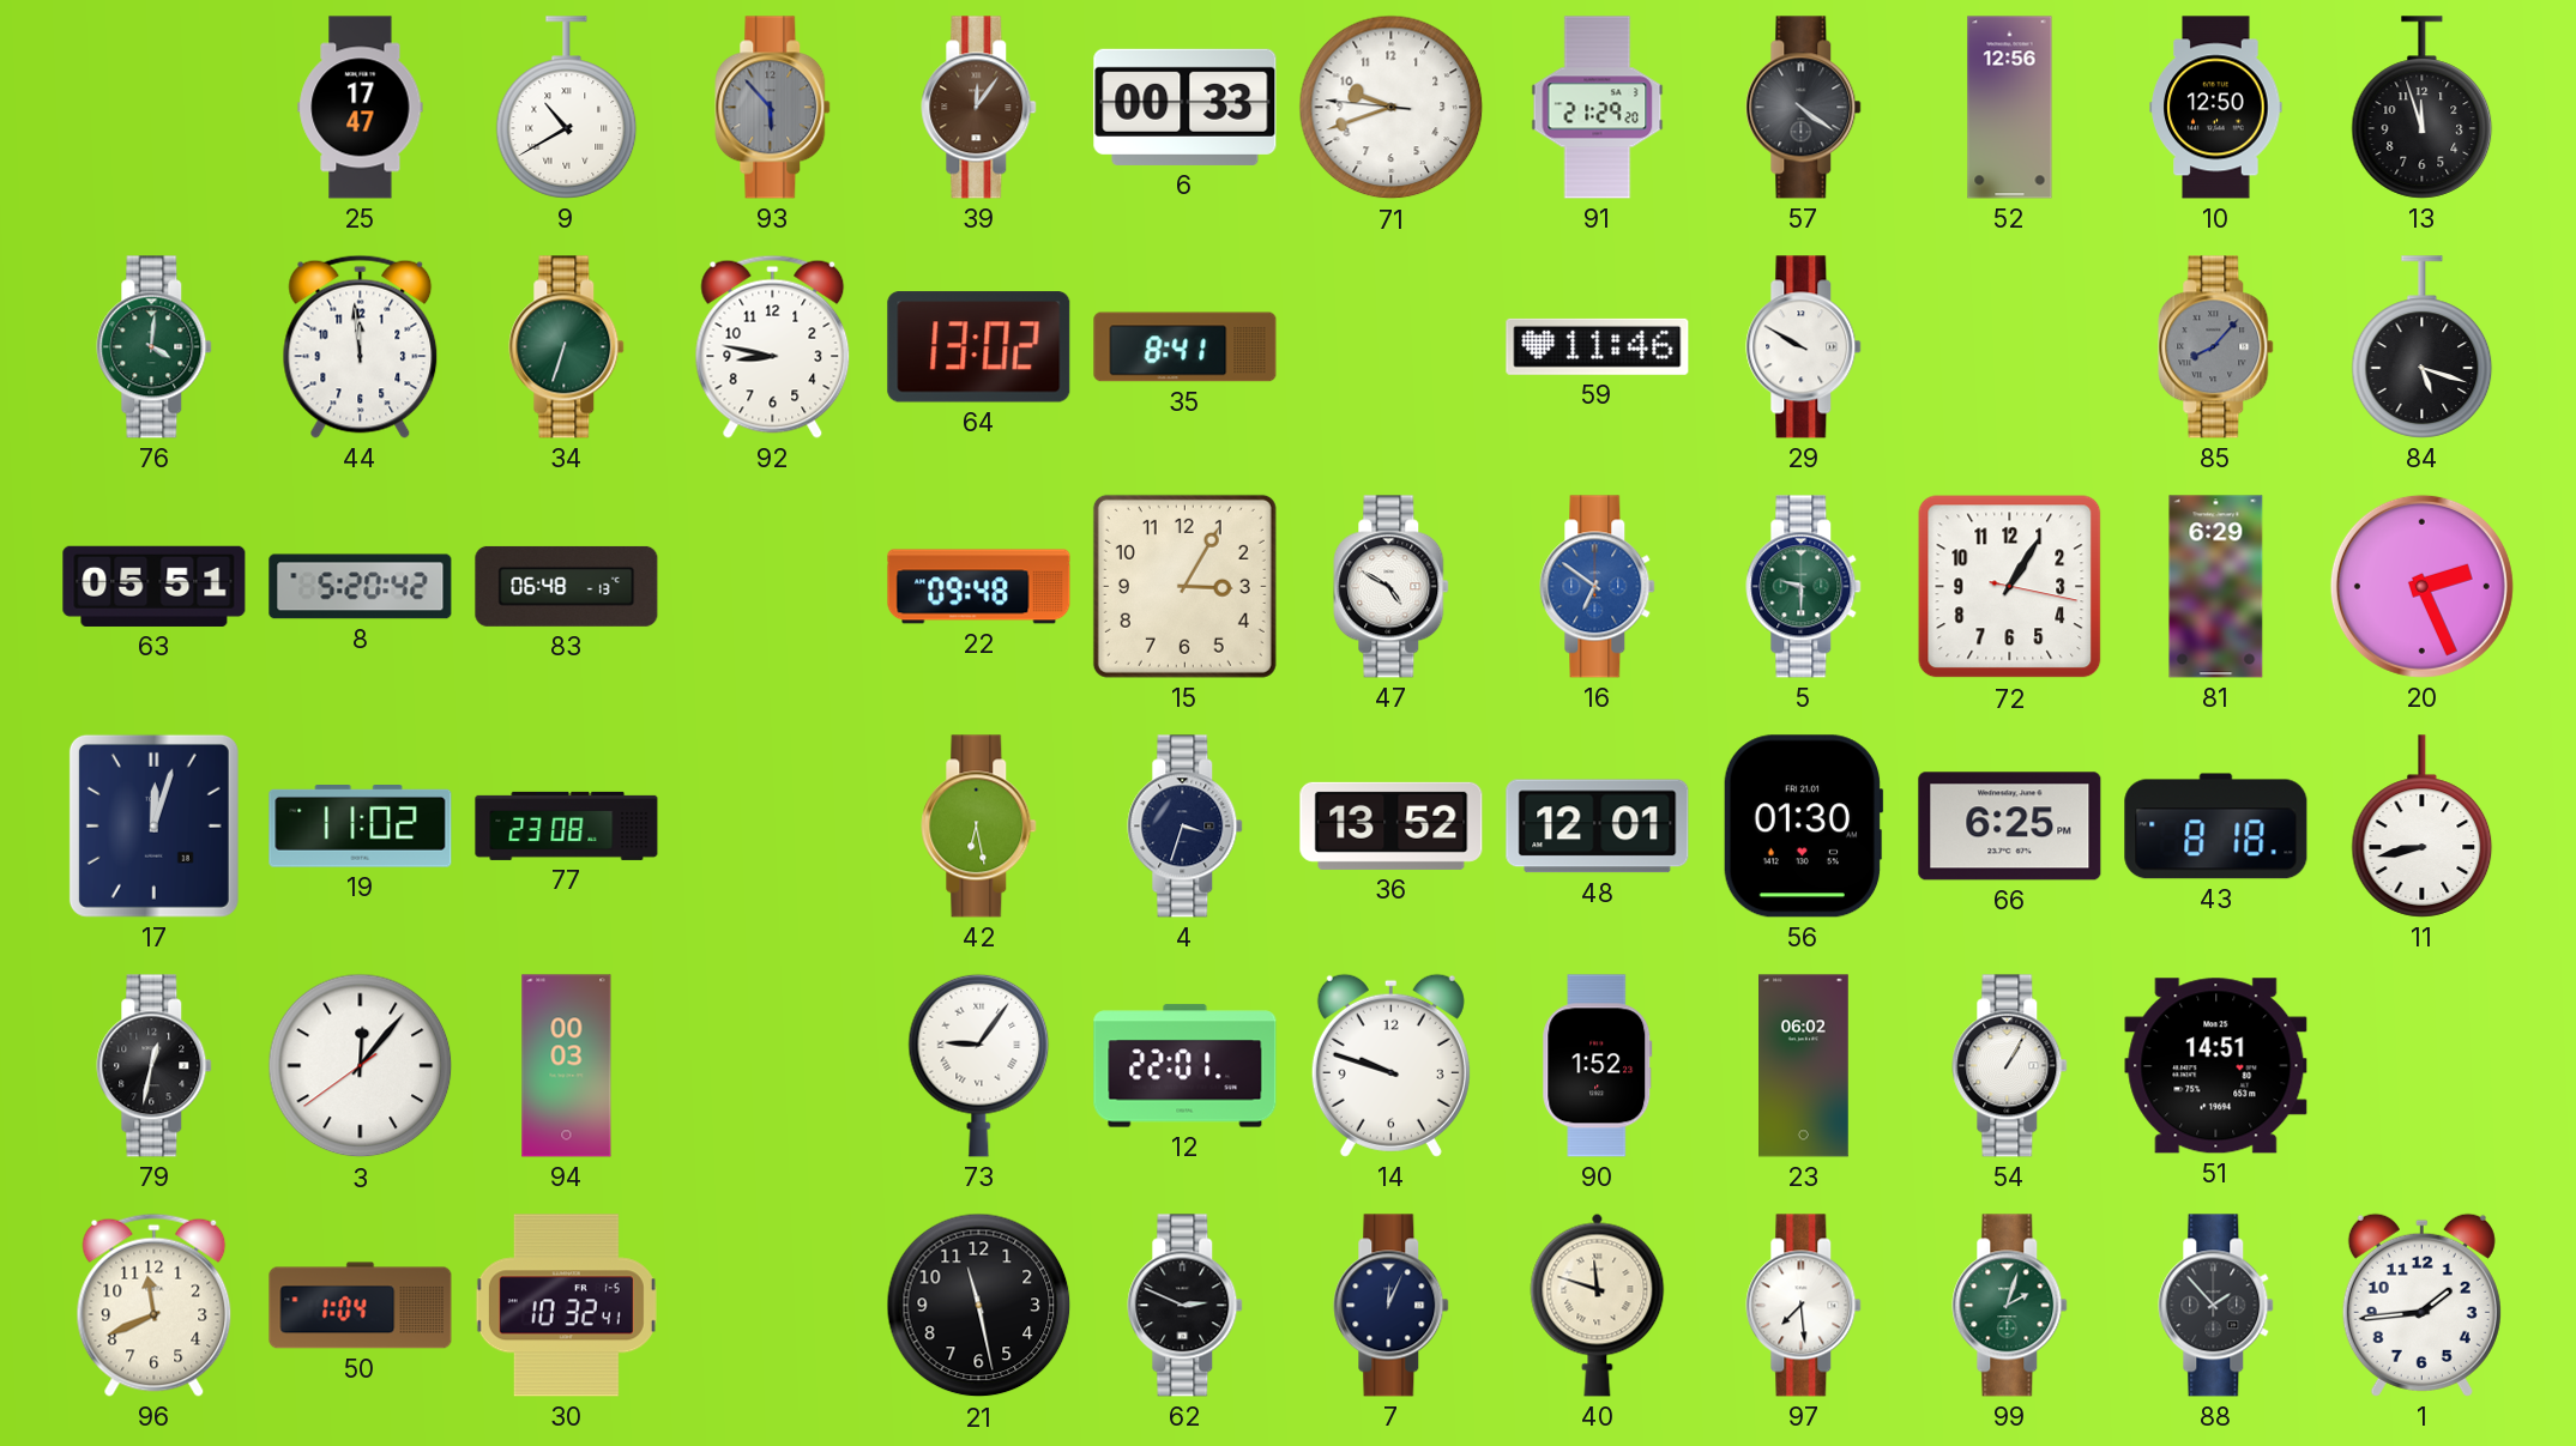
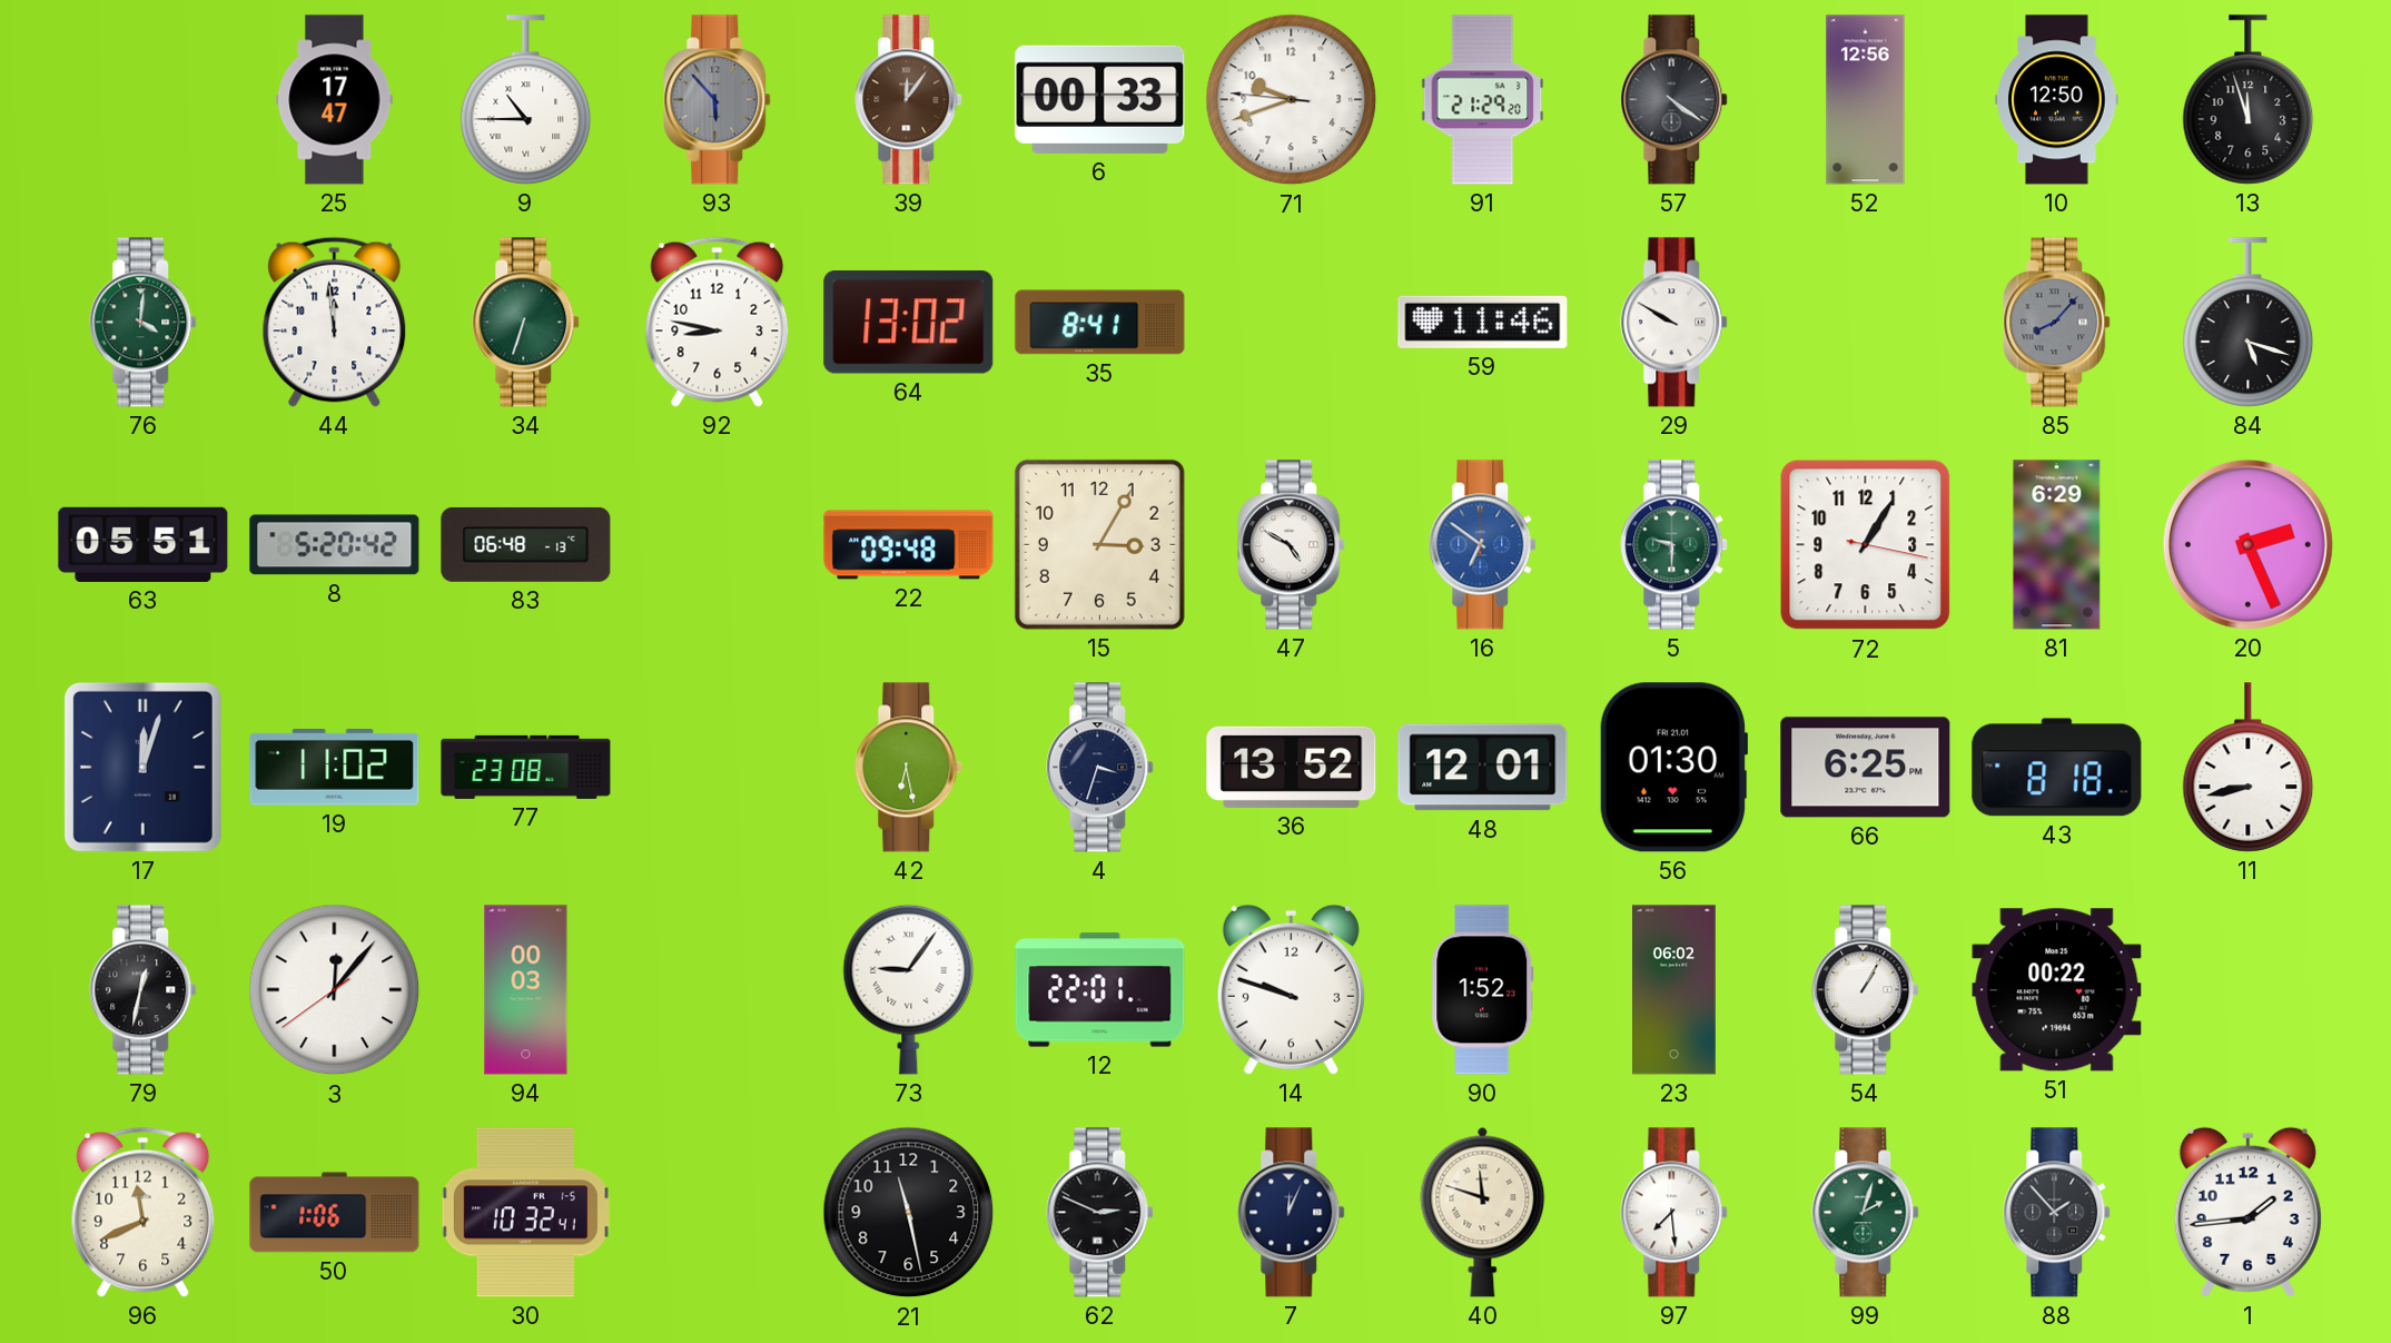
9: 10:40 -> 10:45 (526, 100)
51: 14:51 -> 00:22 (2057, 990)
50: 1:04 -> 1:06 (335, 1213)
